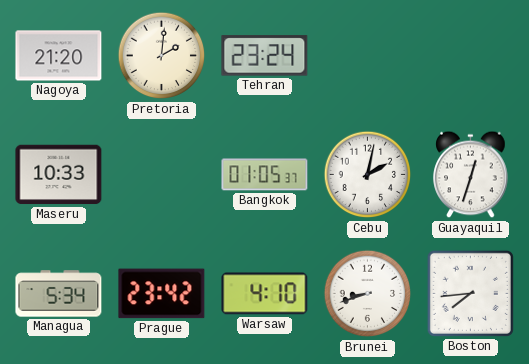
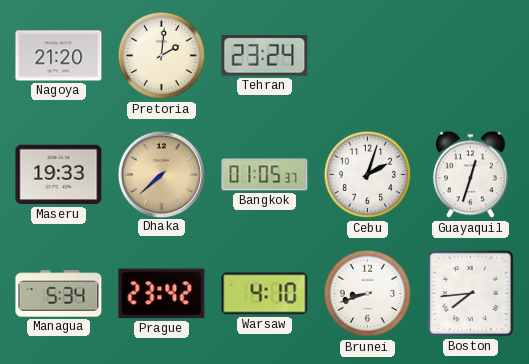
Maseru: 10:33 -> 19:33 (59, 175)
Dhaka: none -> 7:38 (161, 174)
Cebu: 2:02 -> 2:03 (368, 175)
